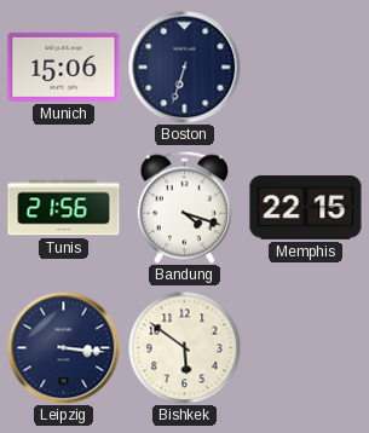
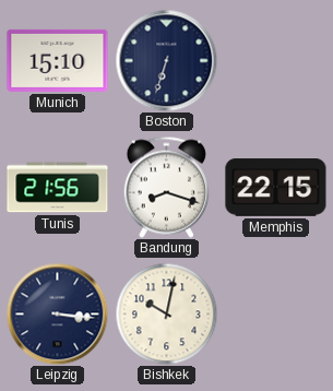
Munich: 15:06 -> 15:10 (58, 60)
Bandung: 4:18 -> 8:18 (166, 187)
Bishkek: 5:51 -> 10:02 (166, 313)
